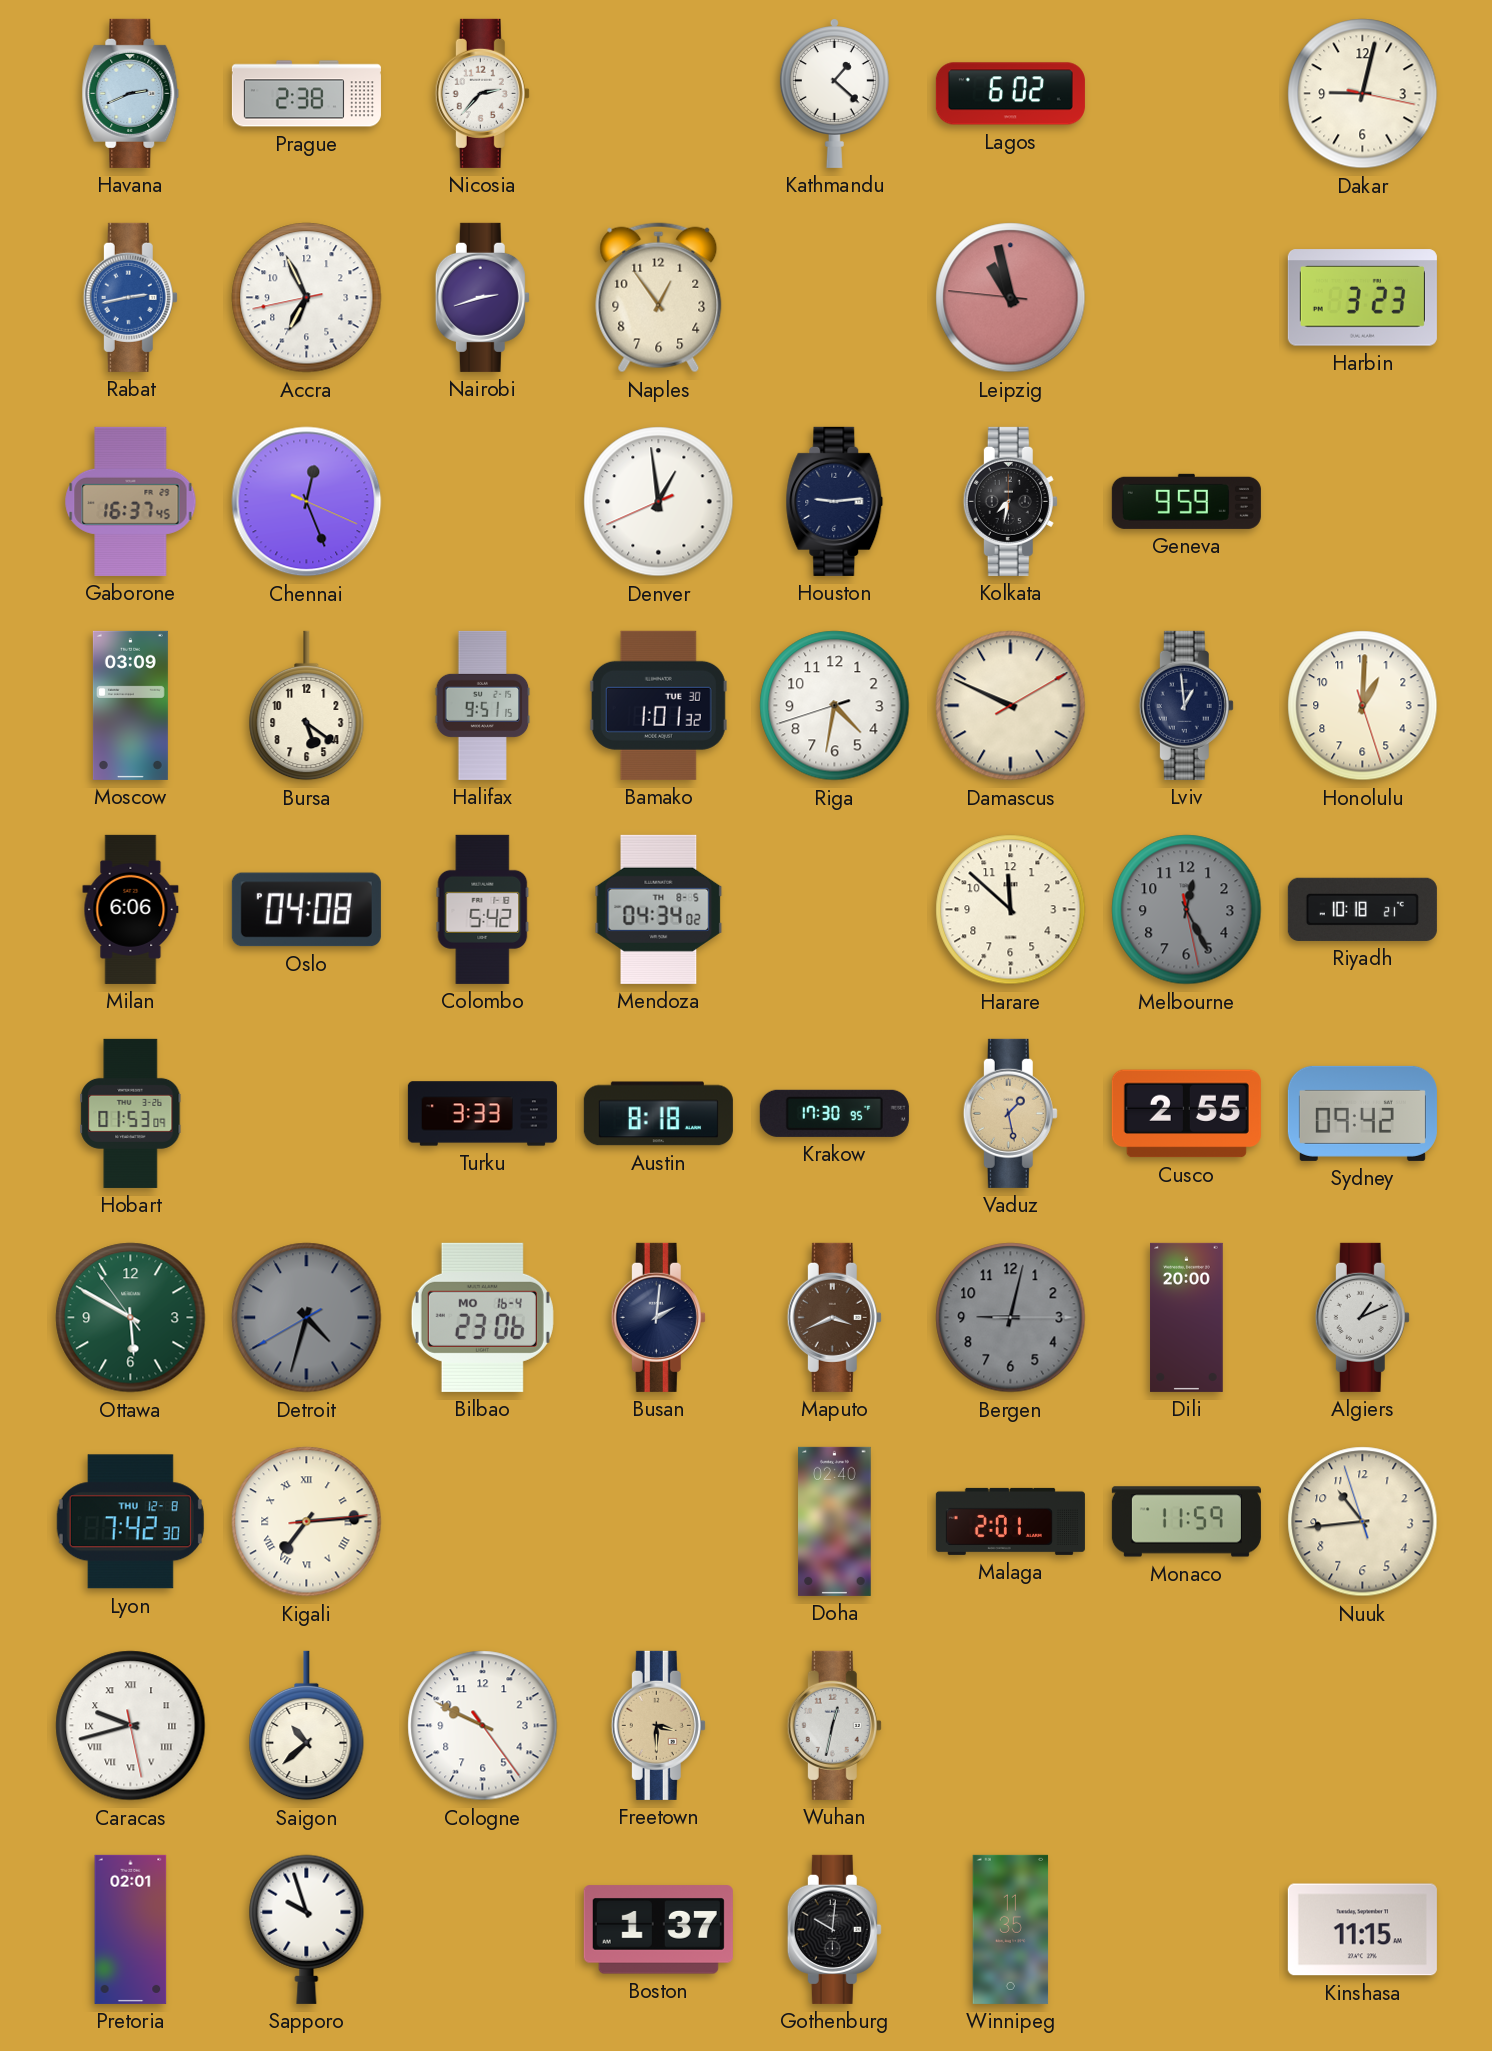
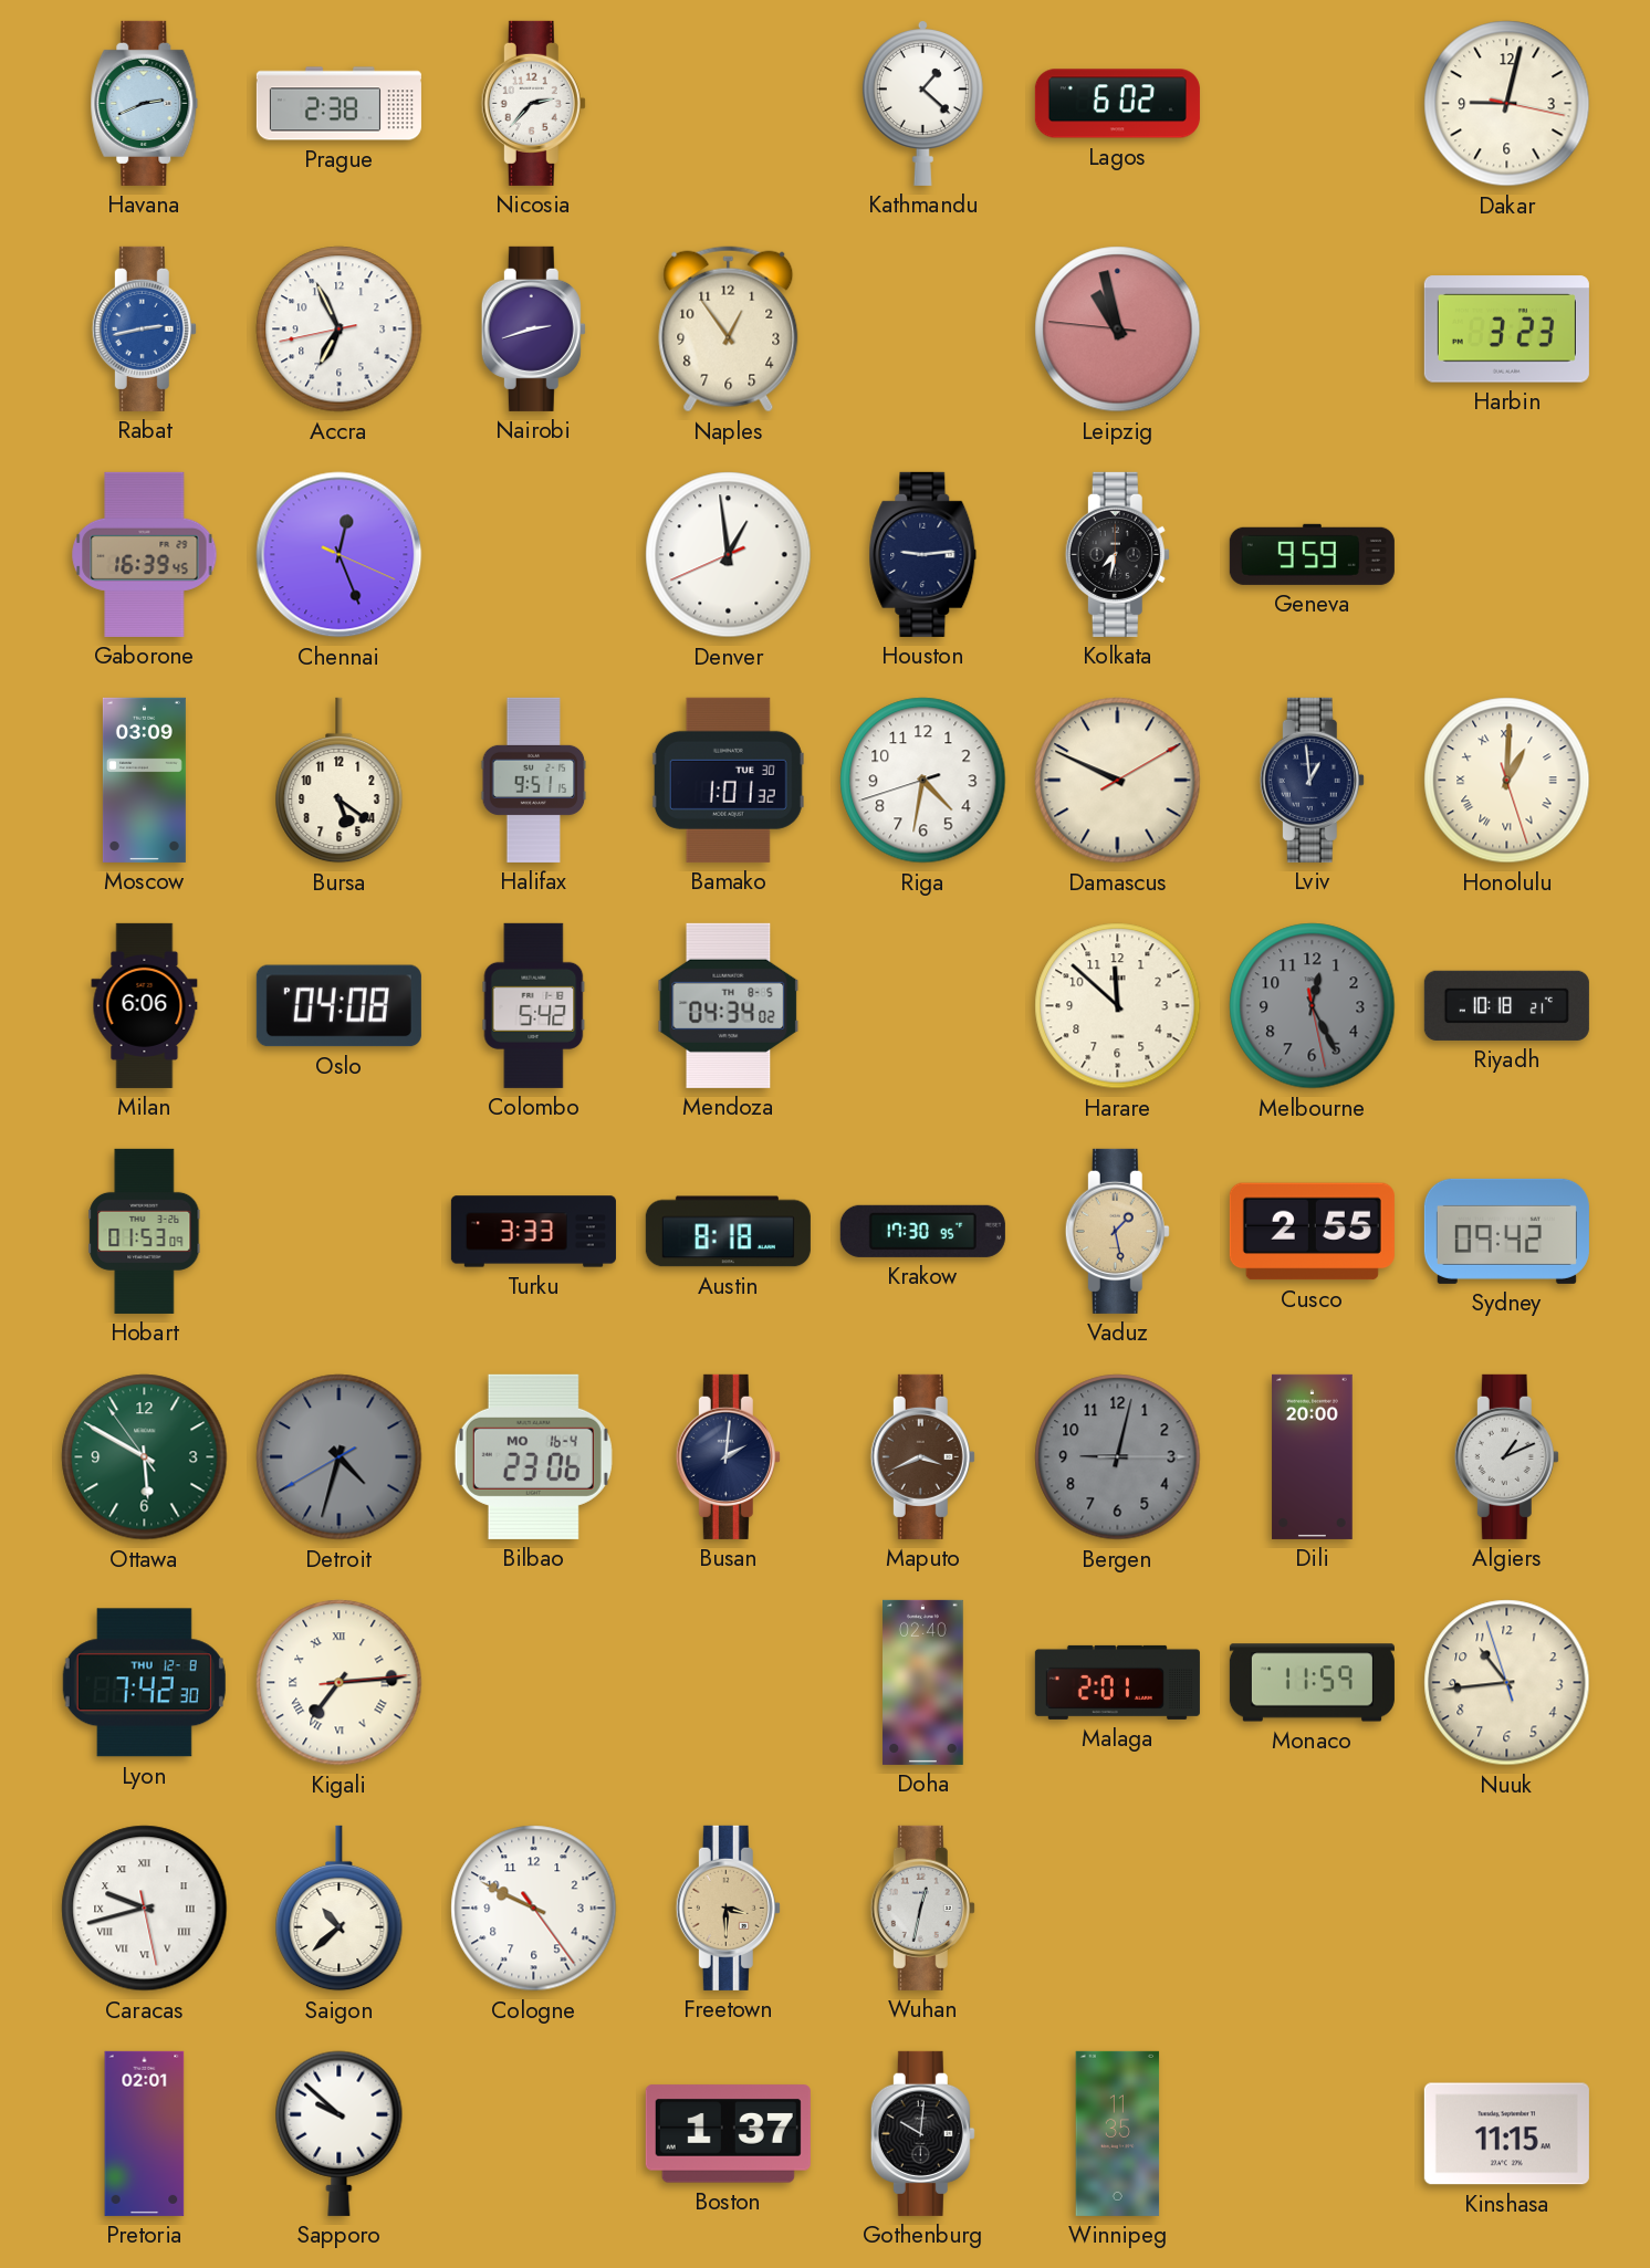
Gaborone: 16:37 -> 16:39 (145, 554)
Honolulu numerals: Arabic -> Roman (1507, 781)
Sapporo: 9:57 -> 9:52 (340, 2133)
